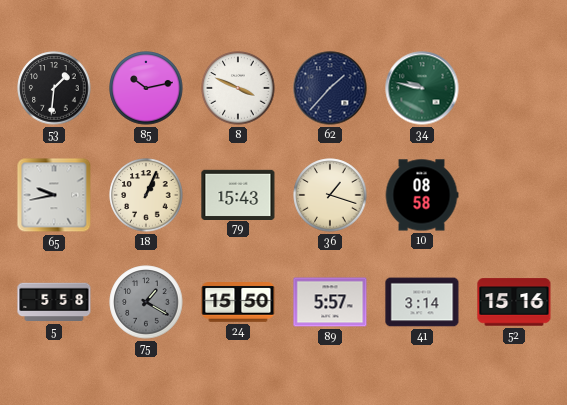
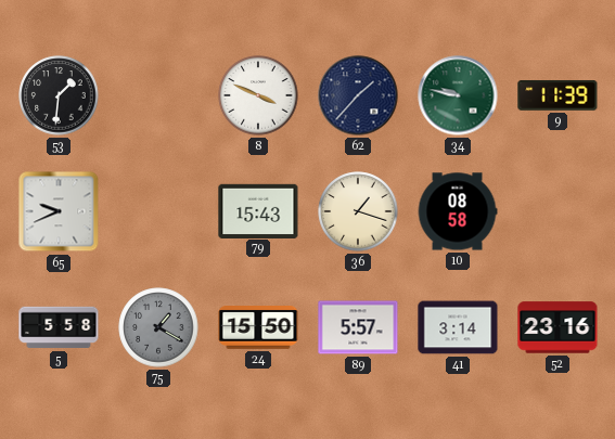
85: 10:13 -> none (146, 88)
9: none -> 11:39 (558, 95)
65: 9:43 -> 9:41 (59, 211)
18: 1:04 -> none (146, 195)
52: 15:16 -> 23:16 (558, 327)
